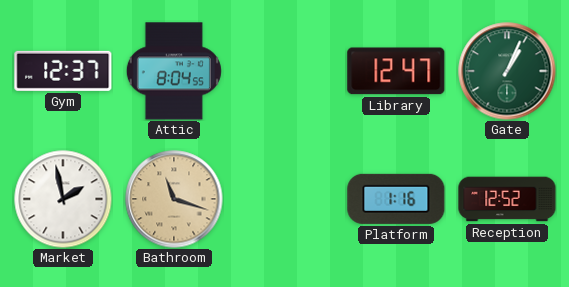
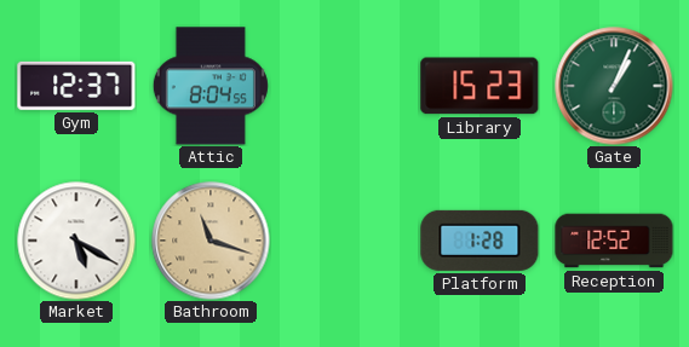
Library: 12:47 -> 15:23 (480, 86)
Market: 1:58 -> 5:20 (76, 241)
Platform: 1:16 -> 1:28 (480, 241)
